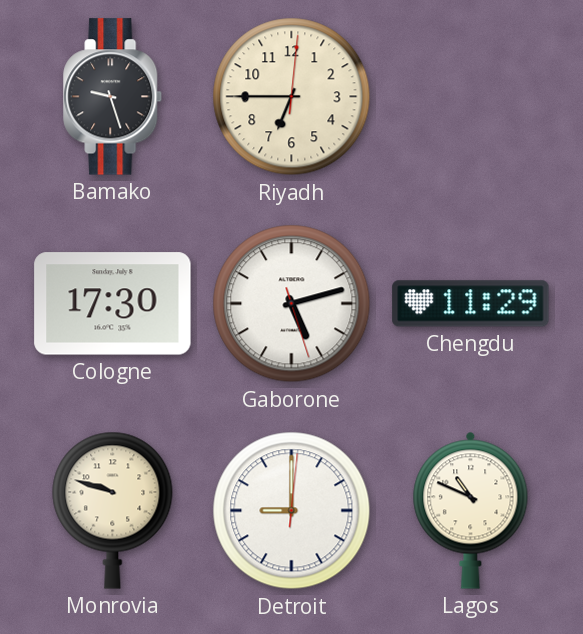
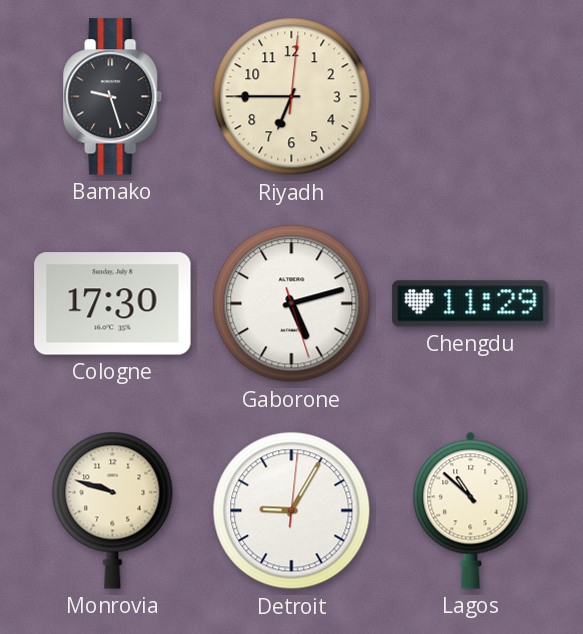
Detroit: 9:00 -> 9:05 (292, 511)
Lagos: 10:49 -> 10:52 (471, 510)
